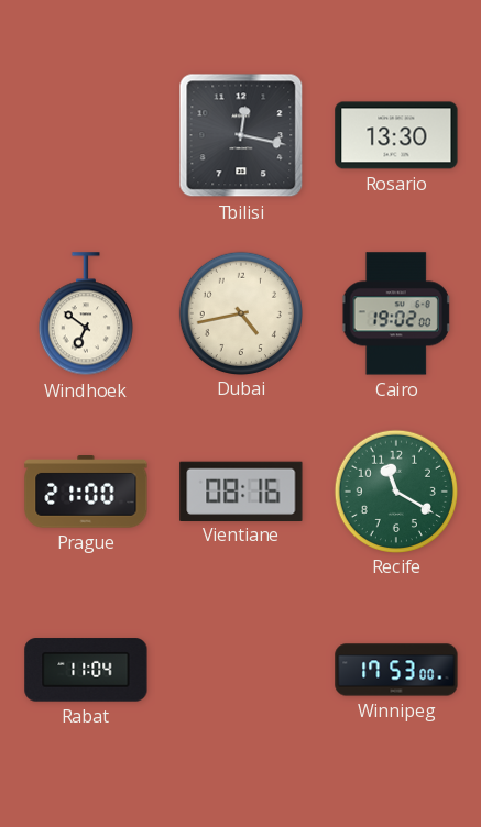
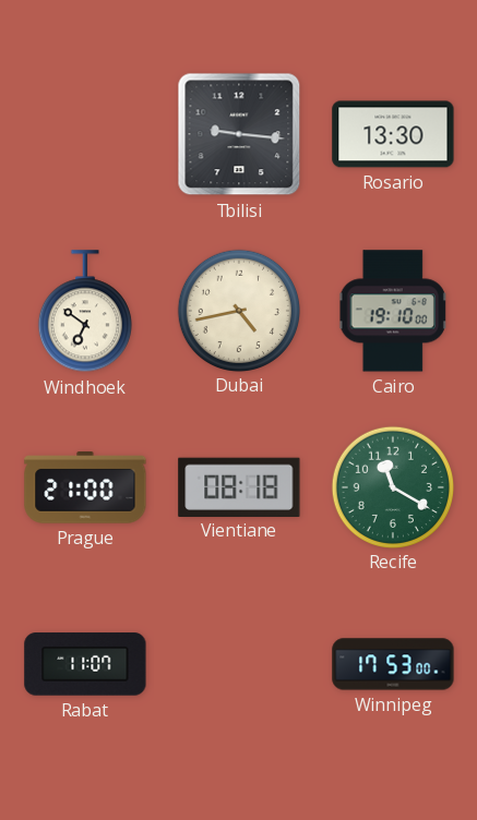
Tbilisi: 12:17 -> 9:16 (239, 134)
Cairo: 19:02 -> 19:10 (393, 311)
Vientiane: 08:16 -> 08:18 (239, 486)
Rabat: 11:04 -> 11:07 (85, 664)
